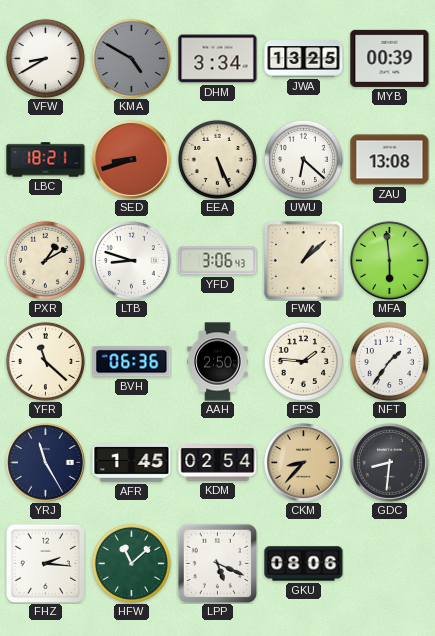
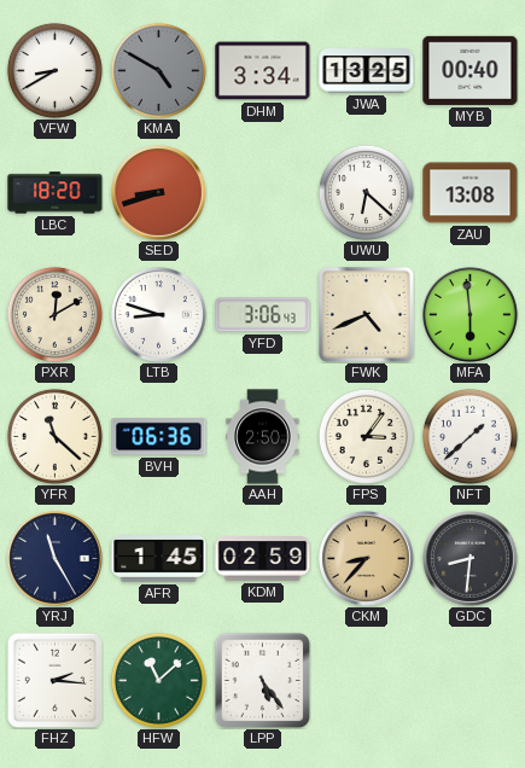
MYB: 00:39 -> 00:40 (471, 70)
LBC: 18:21 -> 18:20 (56, 193)
EEA: 5:26 -> none (217, 159)
PXR: 1:10 -> 12:10 (54, 314)
FWK: 1:08 -> 4:41 (367, 315)
FPS: 1:46 -> 3:06 (366, 436)
NFT: 1:36 -> 1:38 (469, 436)
KDM: 02:54 -> 02:59 (263, 559)
LPP: 5:19 -> 5:24 (262, 680)
GKU: 08:06 -> none (304, 564)
